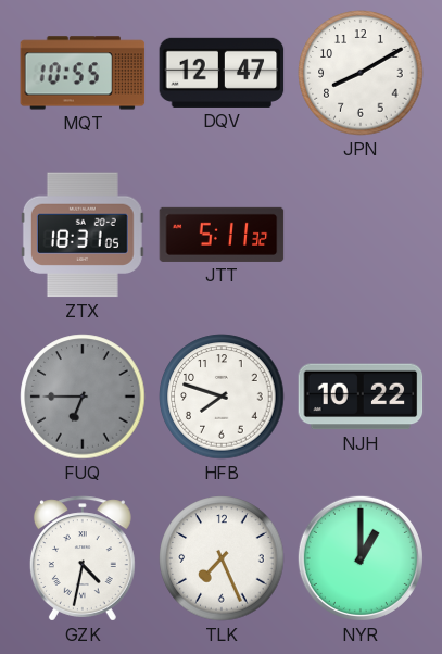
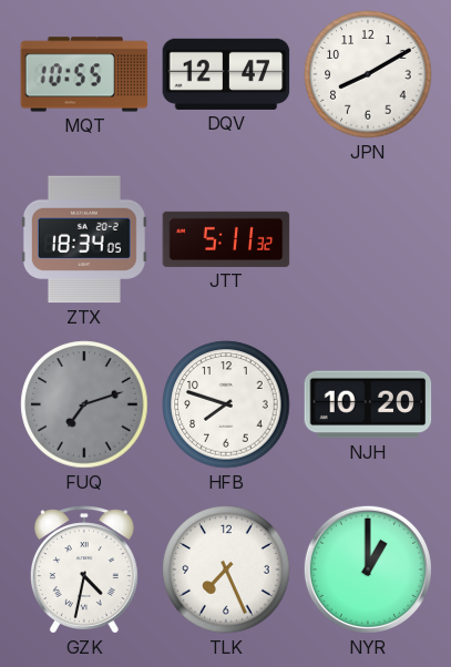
ZTX: 18:31 -> 18:34 (84, 239)
FUQ: 6:45 -> 7:12 (84, 404)
NJH: 10:22 -> 10:20 (368, 404)
